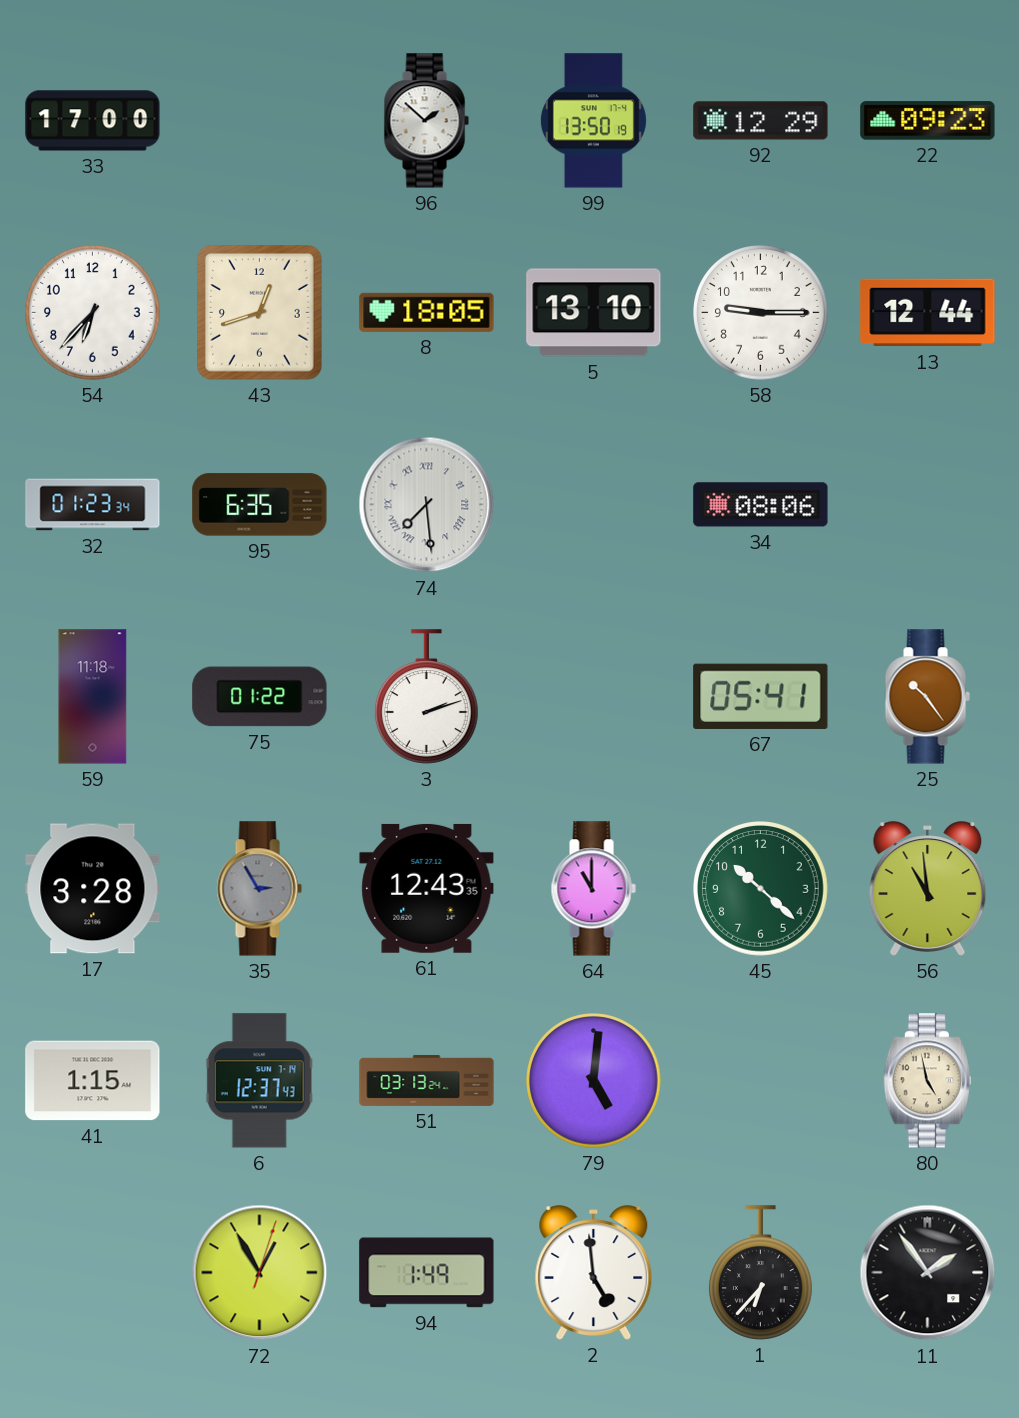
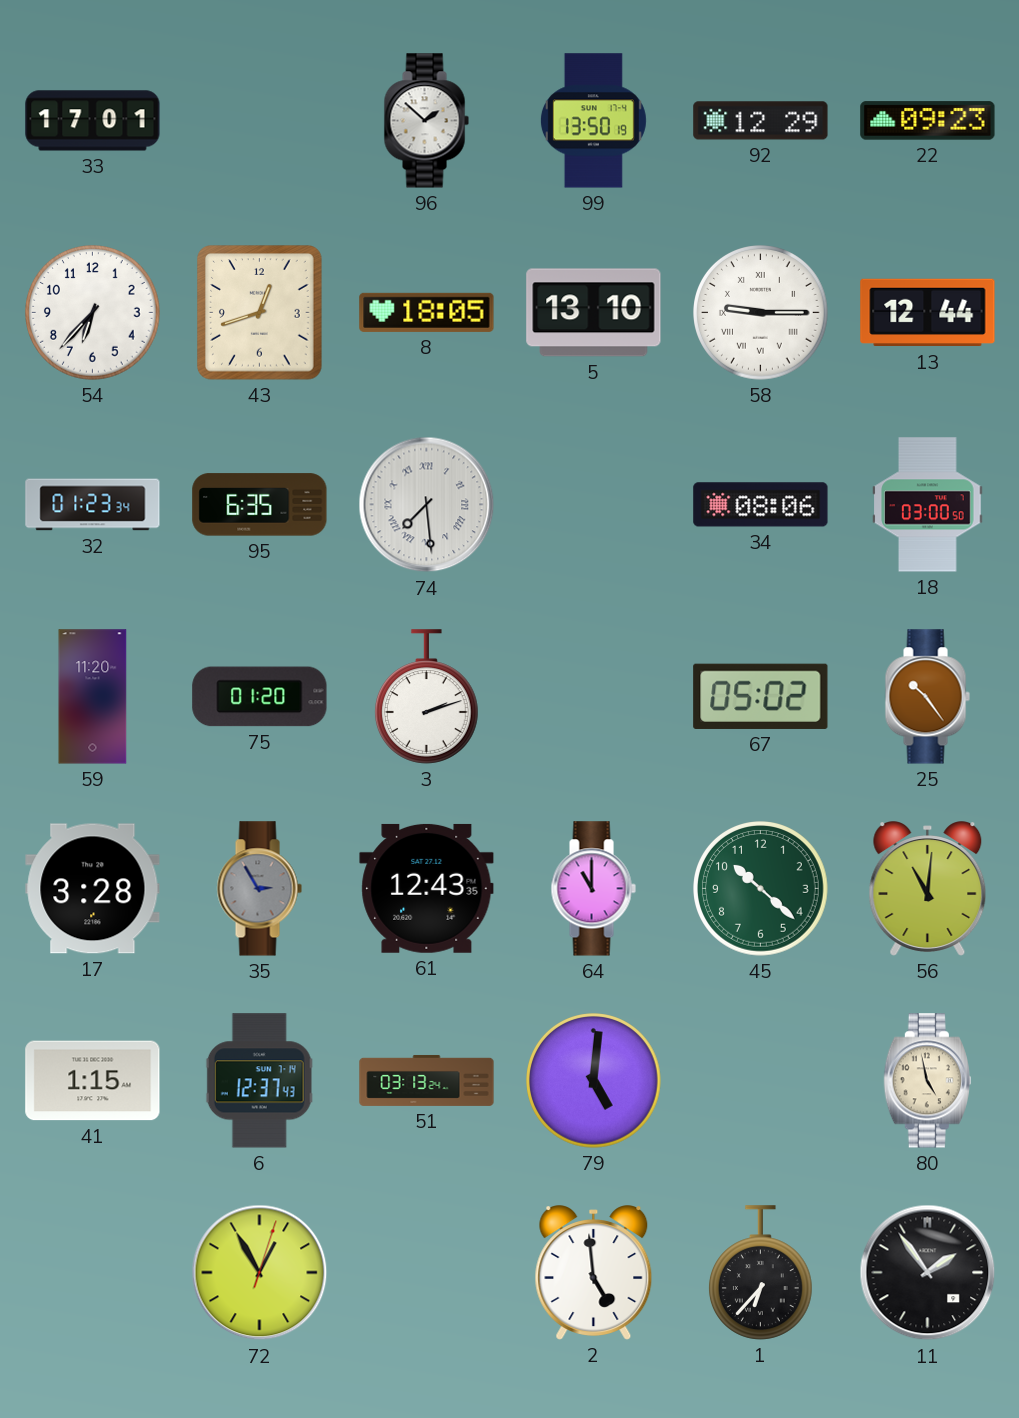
33: 17:00 -> 17:01 (93, 121)
58 numerals: Arabic -> Roman (761, 313)
18: none -> 03:00 (928, 505)
59: 11:18 -> 11:20 (93, 697)
75: 01:22 -> 01:20 (260, 697)
67: 05:41 -> 05:02 (761, 696)
56: 10:59 -> 11:01 (928, 889)
94: 1:49 -> none (427, 1273)
